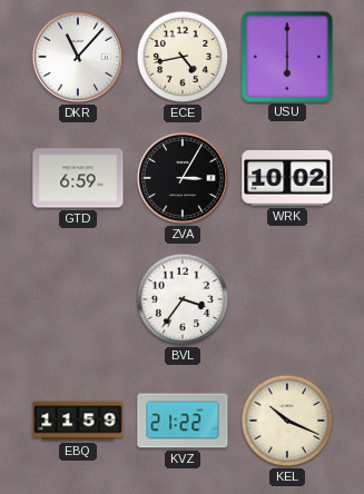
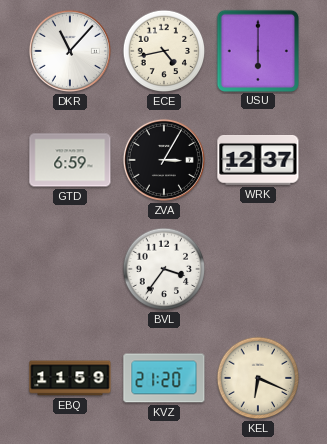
WRK: 10:02 -> 12:37 (258, 161)
KVZ: 21:22 -> 21:20 (164, 378)
KEL: 10:19 -> 6:19 (258, 378)
